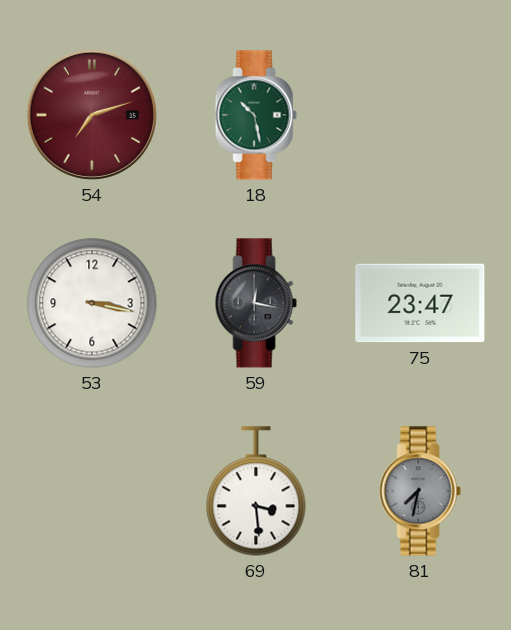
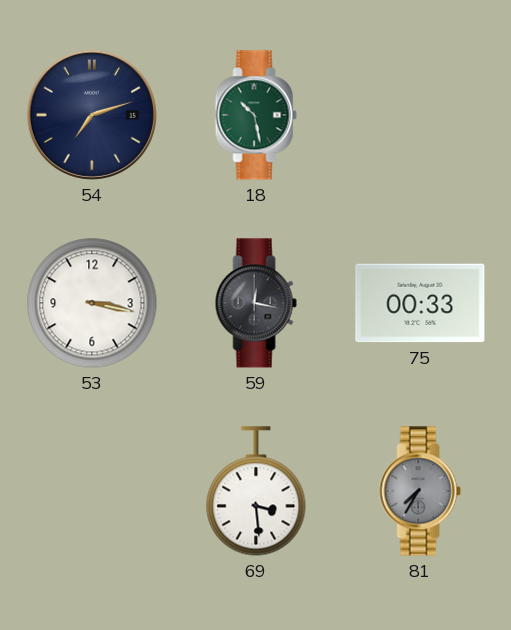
54 dial: burgundy -> navy (92, 115)
75: 23:47 -> 00:33 (420, 303)
81: 7:32 -> 7:35 (420, 491)
